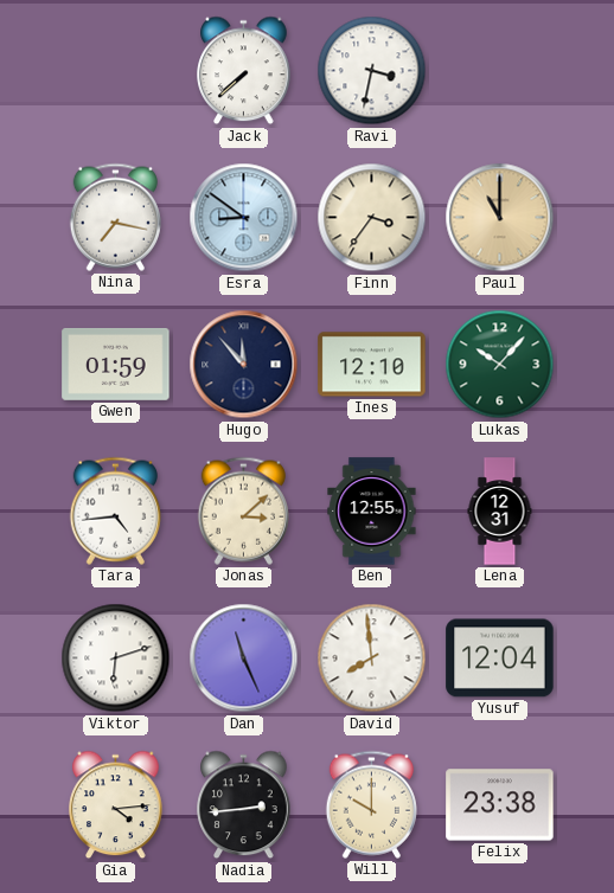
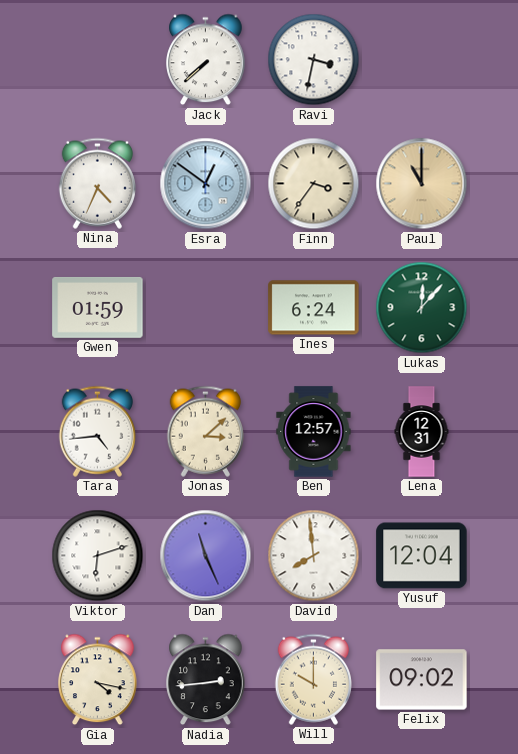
Nina: 7:17 -> 4:34 (97, 183)
Esra: 8:51 -> 12:51 (206, 184)
Hugo: 11:53 -> none (244, 365)
Ines: 12:10 -> 6:24 (314, 308)
Lukas: 10:07 -> 12:07 (422, 308)
Ben: 12:55 -> 12:57 (314, 432)
Gia: 4:14 -> 4:17 (98, 680)
Felix: 23:38 -> 09:02 (422, 680)
